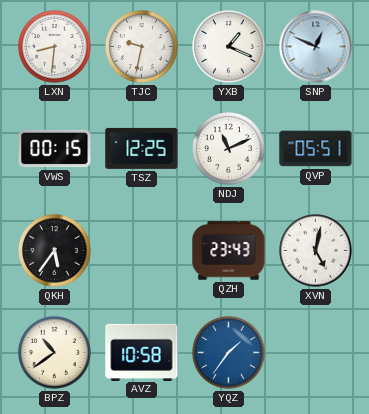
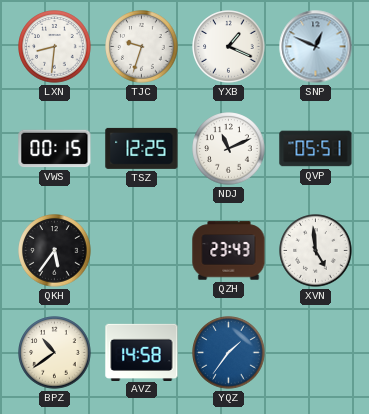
TJC: 9:32 -> 9:33 (142, 47)
XVN: 5:02 -> 4:59 (316, 251)
AVZ: 10:58 -> 14:58 (142, 352)
